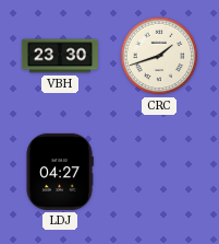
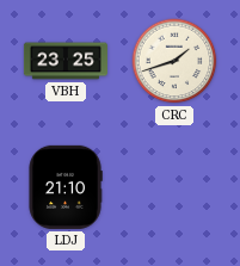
VBH: 23:30 -> 23:25 (66, 61)
LDJ: 04:27 -> 21:10 (66, 187)
